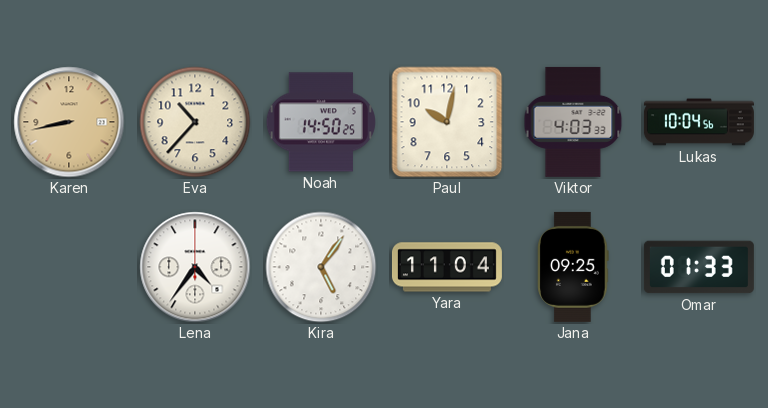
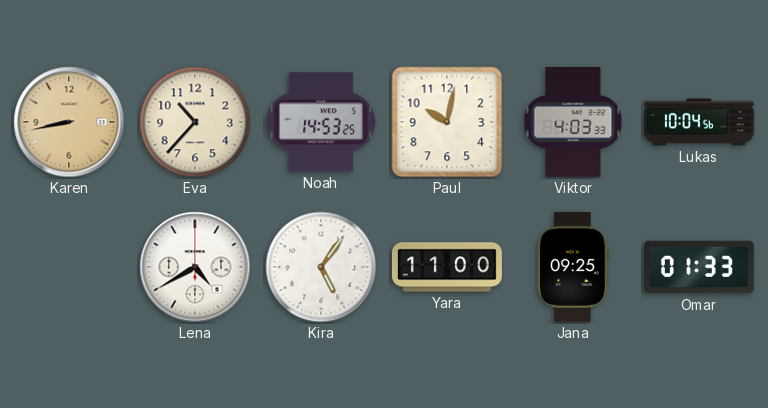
Noah: 14:50 -> 14:53 (321, 122)
Lena: 4:36 -> 4:40 (195, 267)
Yara: 11:04 -> 11:00 (447, 267)
